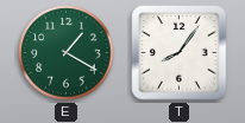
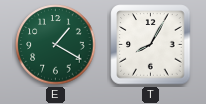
T: 8:06 -> 8:05 (151, 45)
